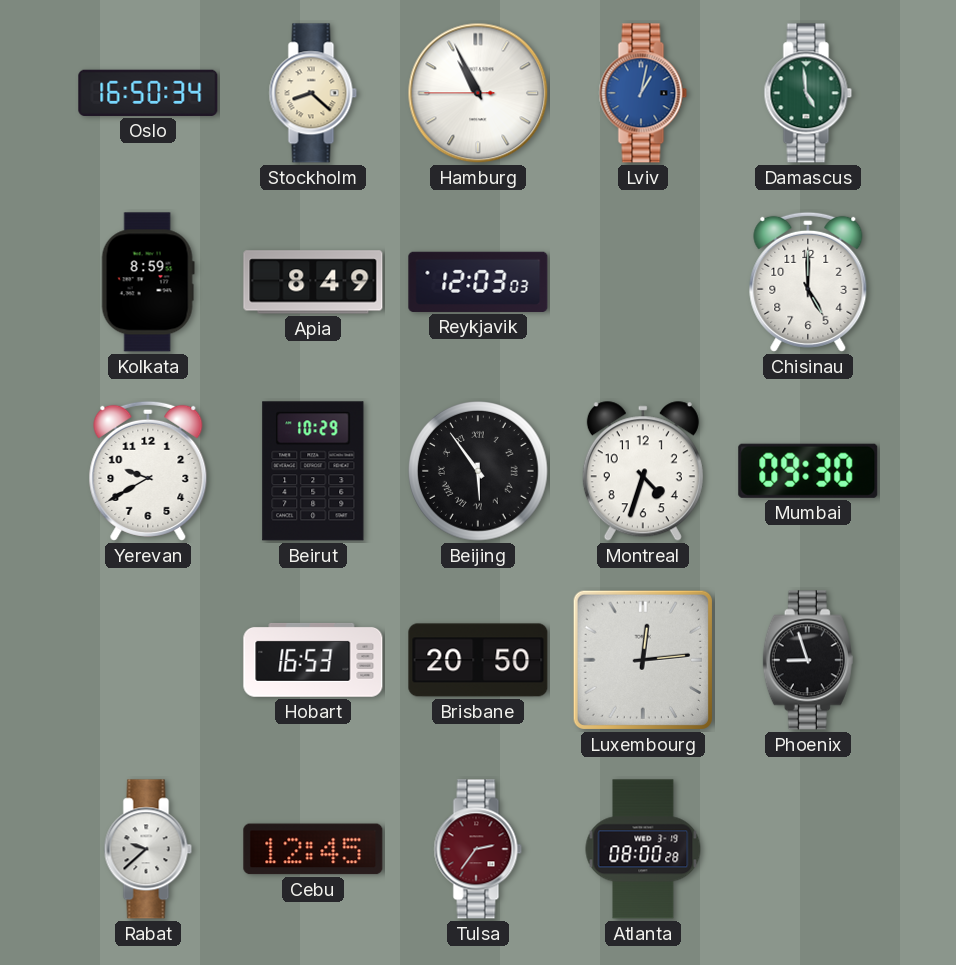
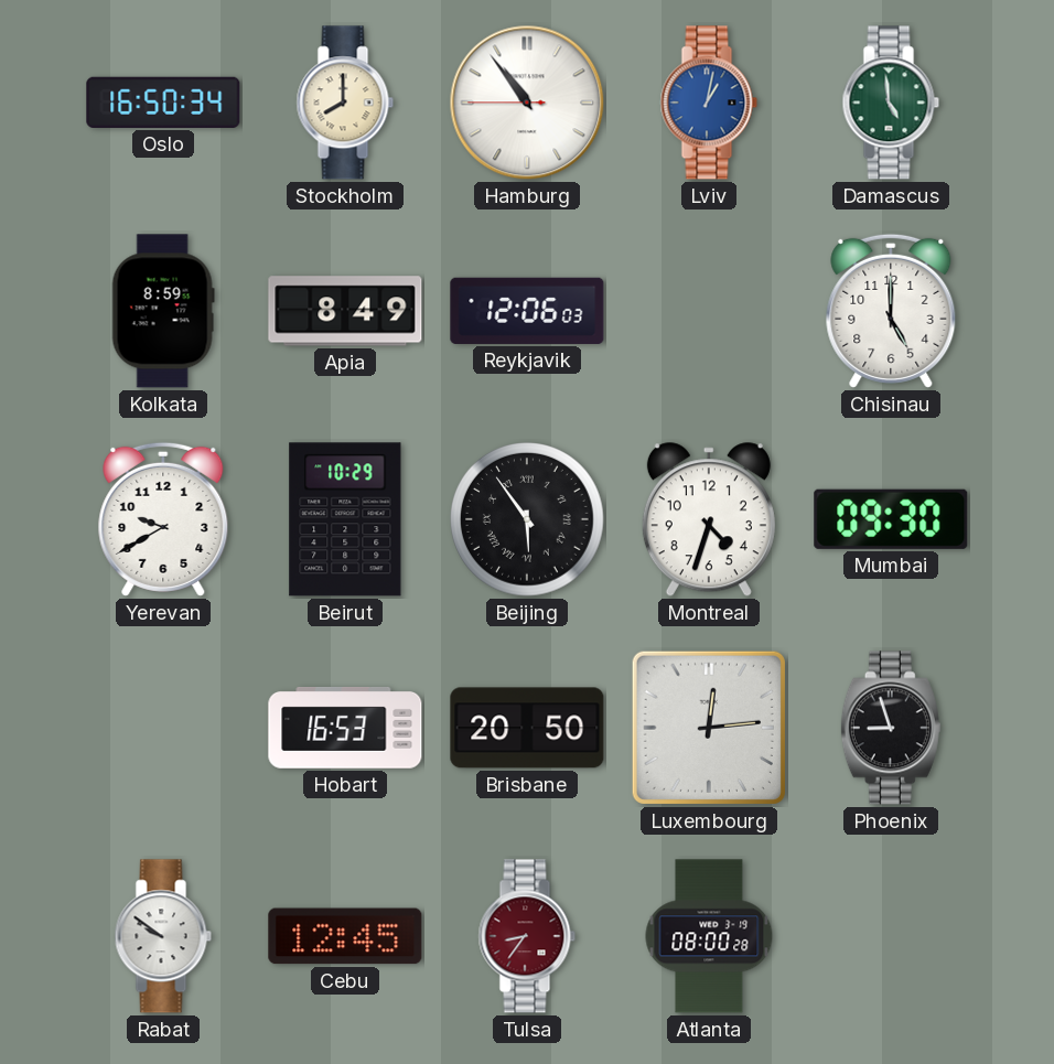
Stockholm: 8:22 -> 8:00 (345, 103)
Hamburg: 10:55 -> 10:53 (527, 103)
Reykjavik: 12:03 -> 12:06 (527, 311)
Rabat: 9:38 -> 9:51 (163, 936)
Tulsa: 2:36 -> 8:36 (527, 936)
